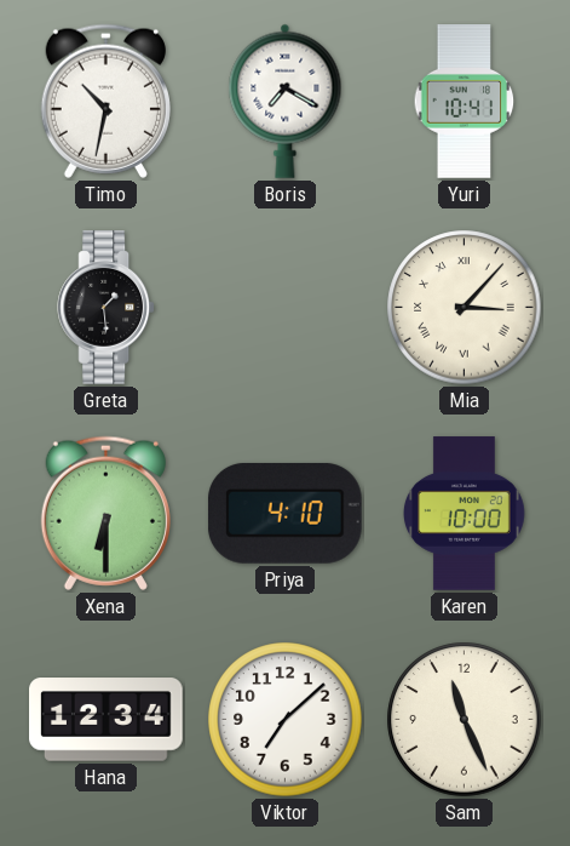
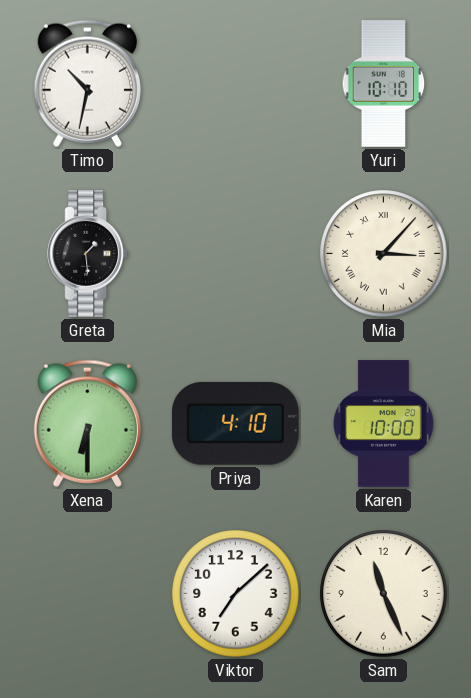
Boris: 7:20 -> none (286, 101)
Yuri: 10:41 -> 10:10 (384, 84)
Hana: 12:34 -> none (106, 720)
